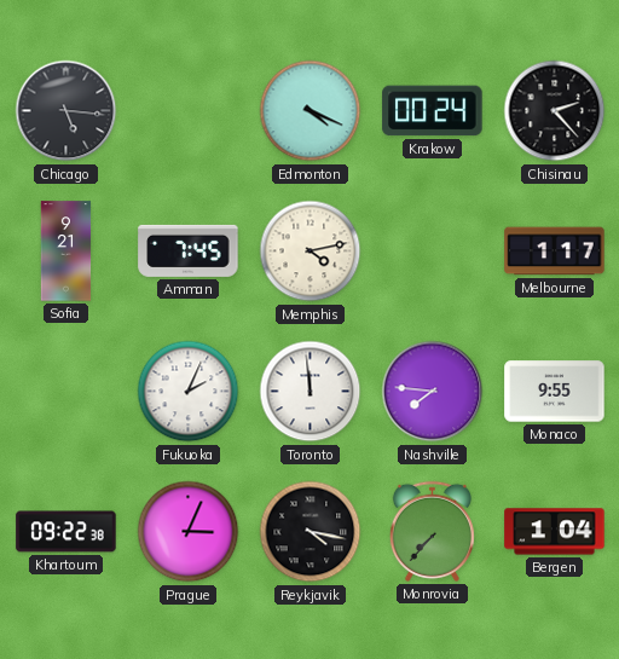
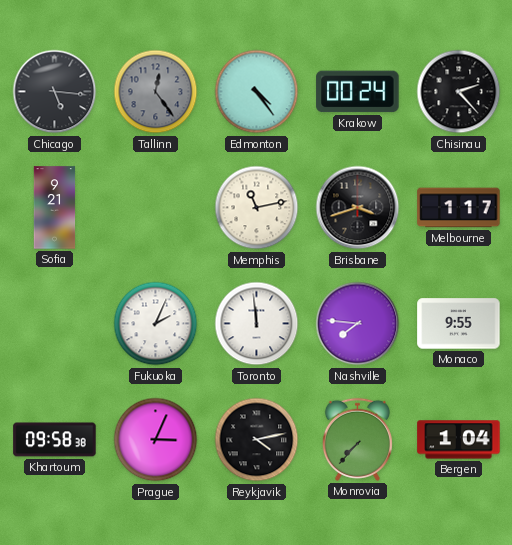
Tallinn: none -> 12:24 (156, 92)
Edmonton: 4:19 -> 4:24 (257, 92)
Amman: 7:45 -> none (189, 250)
Memphis: 4:13 -> 11:13 (257, 208)
Brisbane: none -> 3:42 (358, 208)
Khartoum: 09:22 -> 09:58 (55, 440)
Reykjavik: 4:17 -> 4:13 (257, 440)
